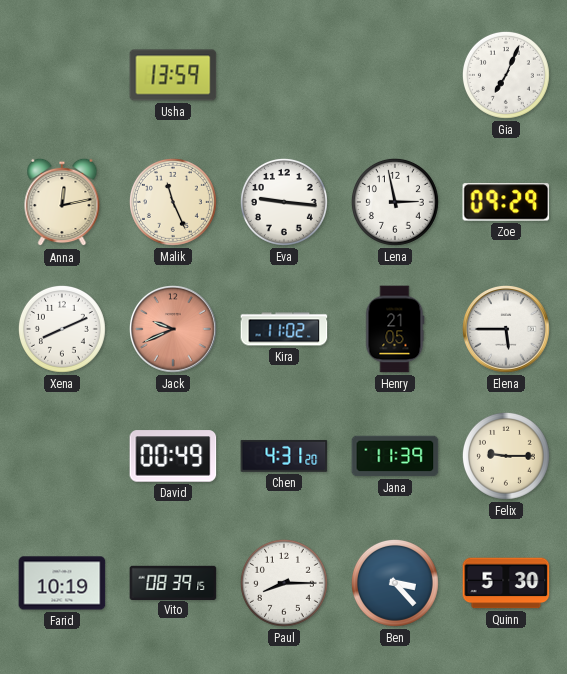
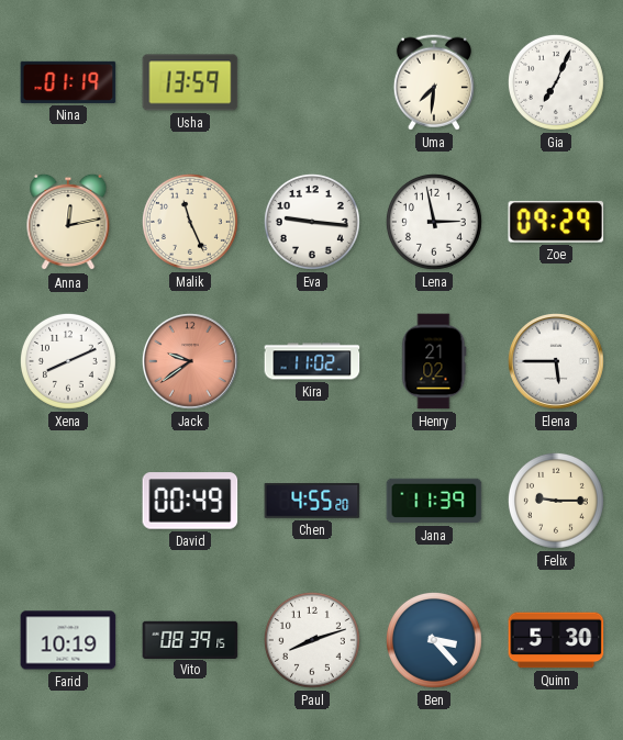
Nina: none -> 01:19 (68, 82)
Uma: none -> 7:31 (434, 82)
Jack: 9:41 -> 9:39 (191, 362)
Henry: 21:05 -> 21:02 (434, 361)
Chen: 4:31 -> 4:55 (312, 501)
Paul: 8:15 -> 8:12 (312, 640)
